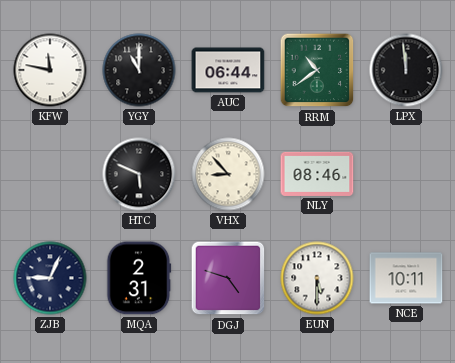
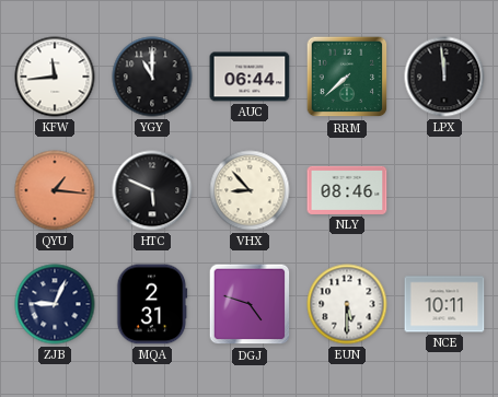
KFW: 11:47 -> 11:44 (55, 77)
RRM: 10:39 -> 7:38 (347, 77)
QYU: none -> 1:16 (55, 190)
